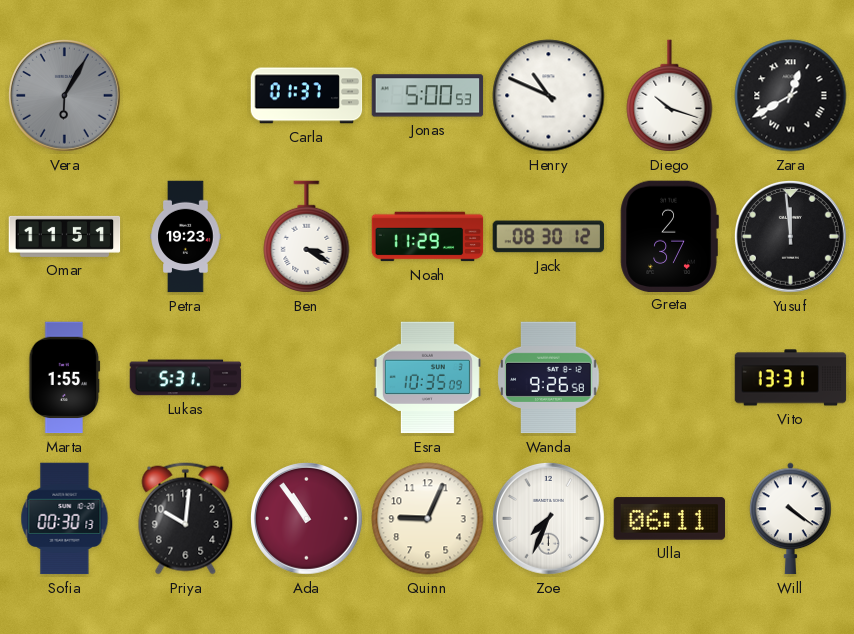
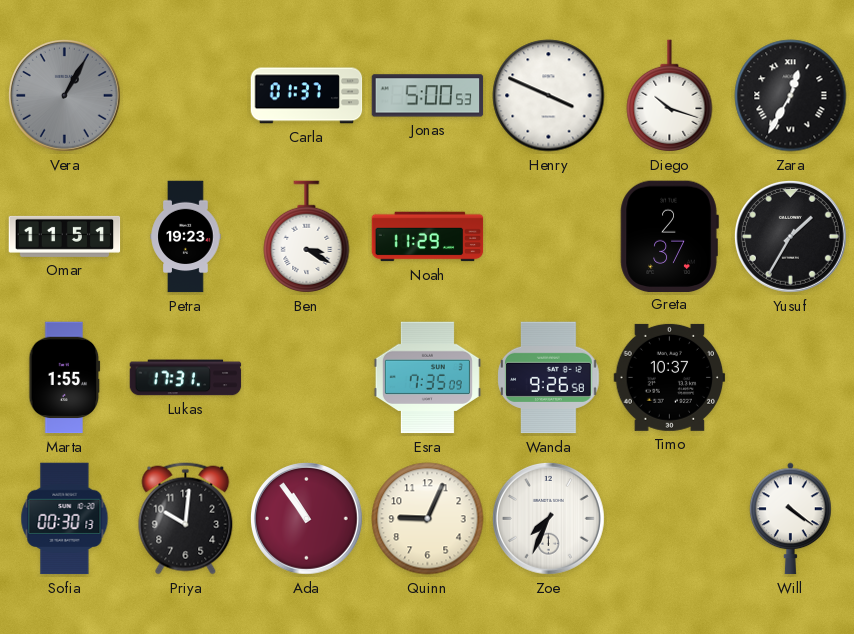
Vera: 6:05 -> 1:05 (65, 96)
Henry: 10:49 -> 3:49 (549, 96)
Zara: 12:40 -> 12:35 (791, 96)
Jack: 08:30 -> none (549, 237)
Yusuf: 11:59 -> 1:35 (791, 237)
Lukas: 5:31 -> 17:31 (186, 378)
Esra: 10:35 -> 7:35 (427, 378)
Timo: none -> 10:37 (670, 377)
Vito: 13:31 -> none (791, 378)
Ulla: 06:11 -> none (670, 519)
